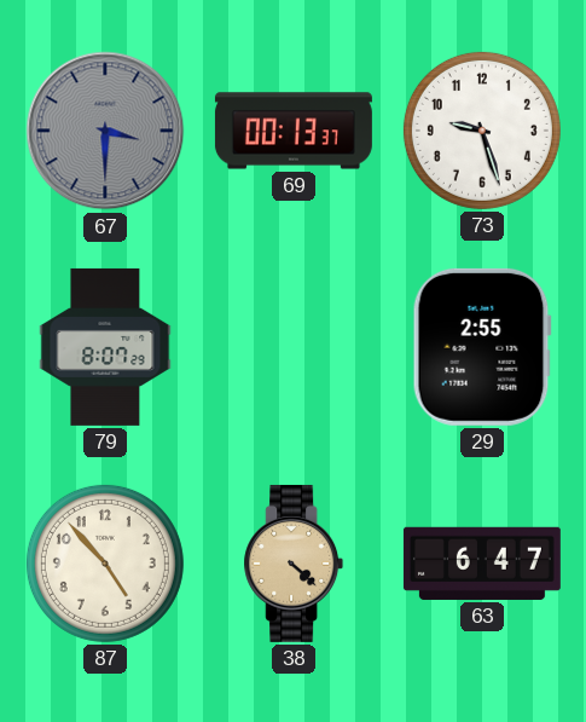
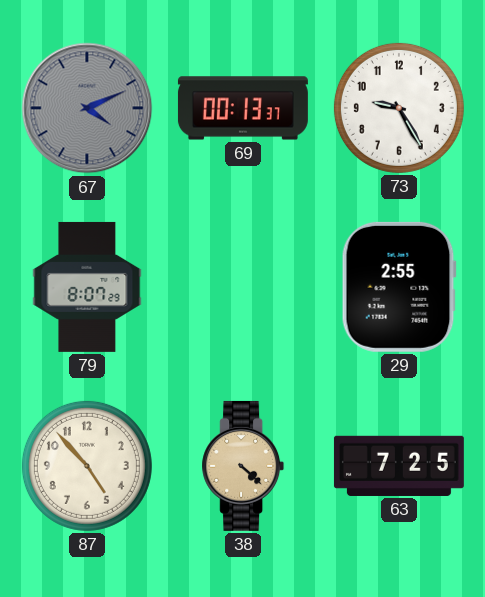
67: 3:30 -> 4:11 (87, 108)
73: 9:27 -> 9:25 (399, 108)
63: 6:47 -> 7:25 (399, 466)
